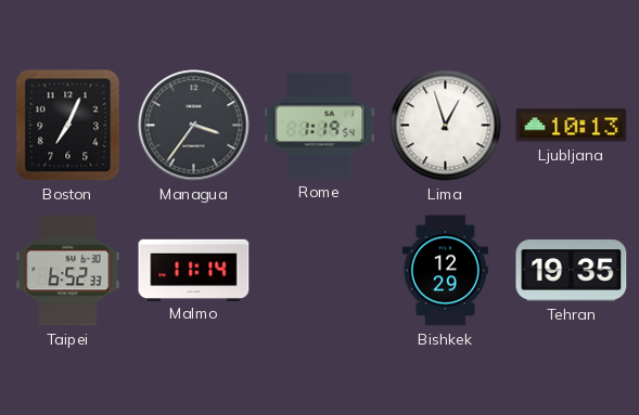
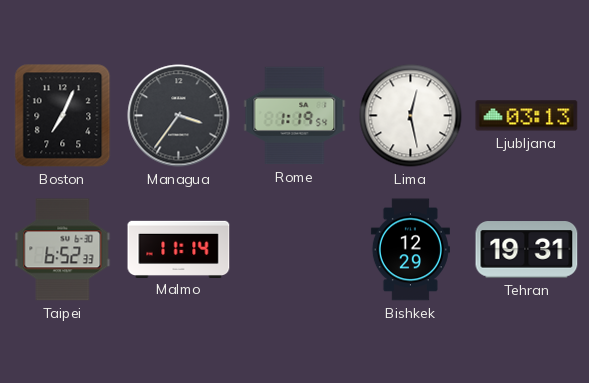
Lima: 12:57 -> 12:28 (411, 116)
Ljubljana: 10:13 -> 03:13 (527, 116)
Tehran: 19:35 -> 19:31 (527, 250)
